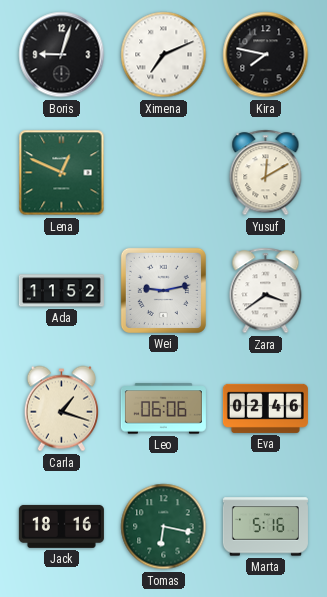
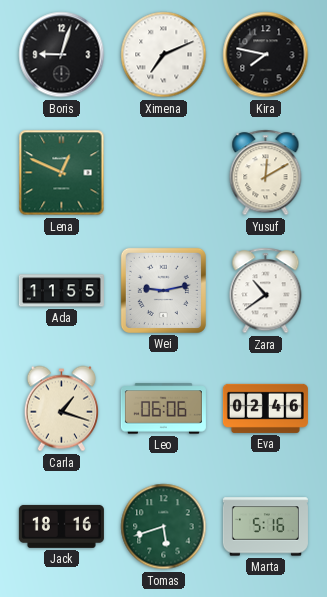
Ada: 11:52 -> 11:55 (61, 291)
Zara: 3:39 -> 10:39 (266, 291)
Tomas: 6:17 -> 5:42 (164, 527)
